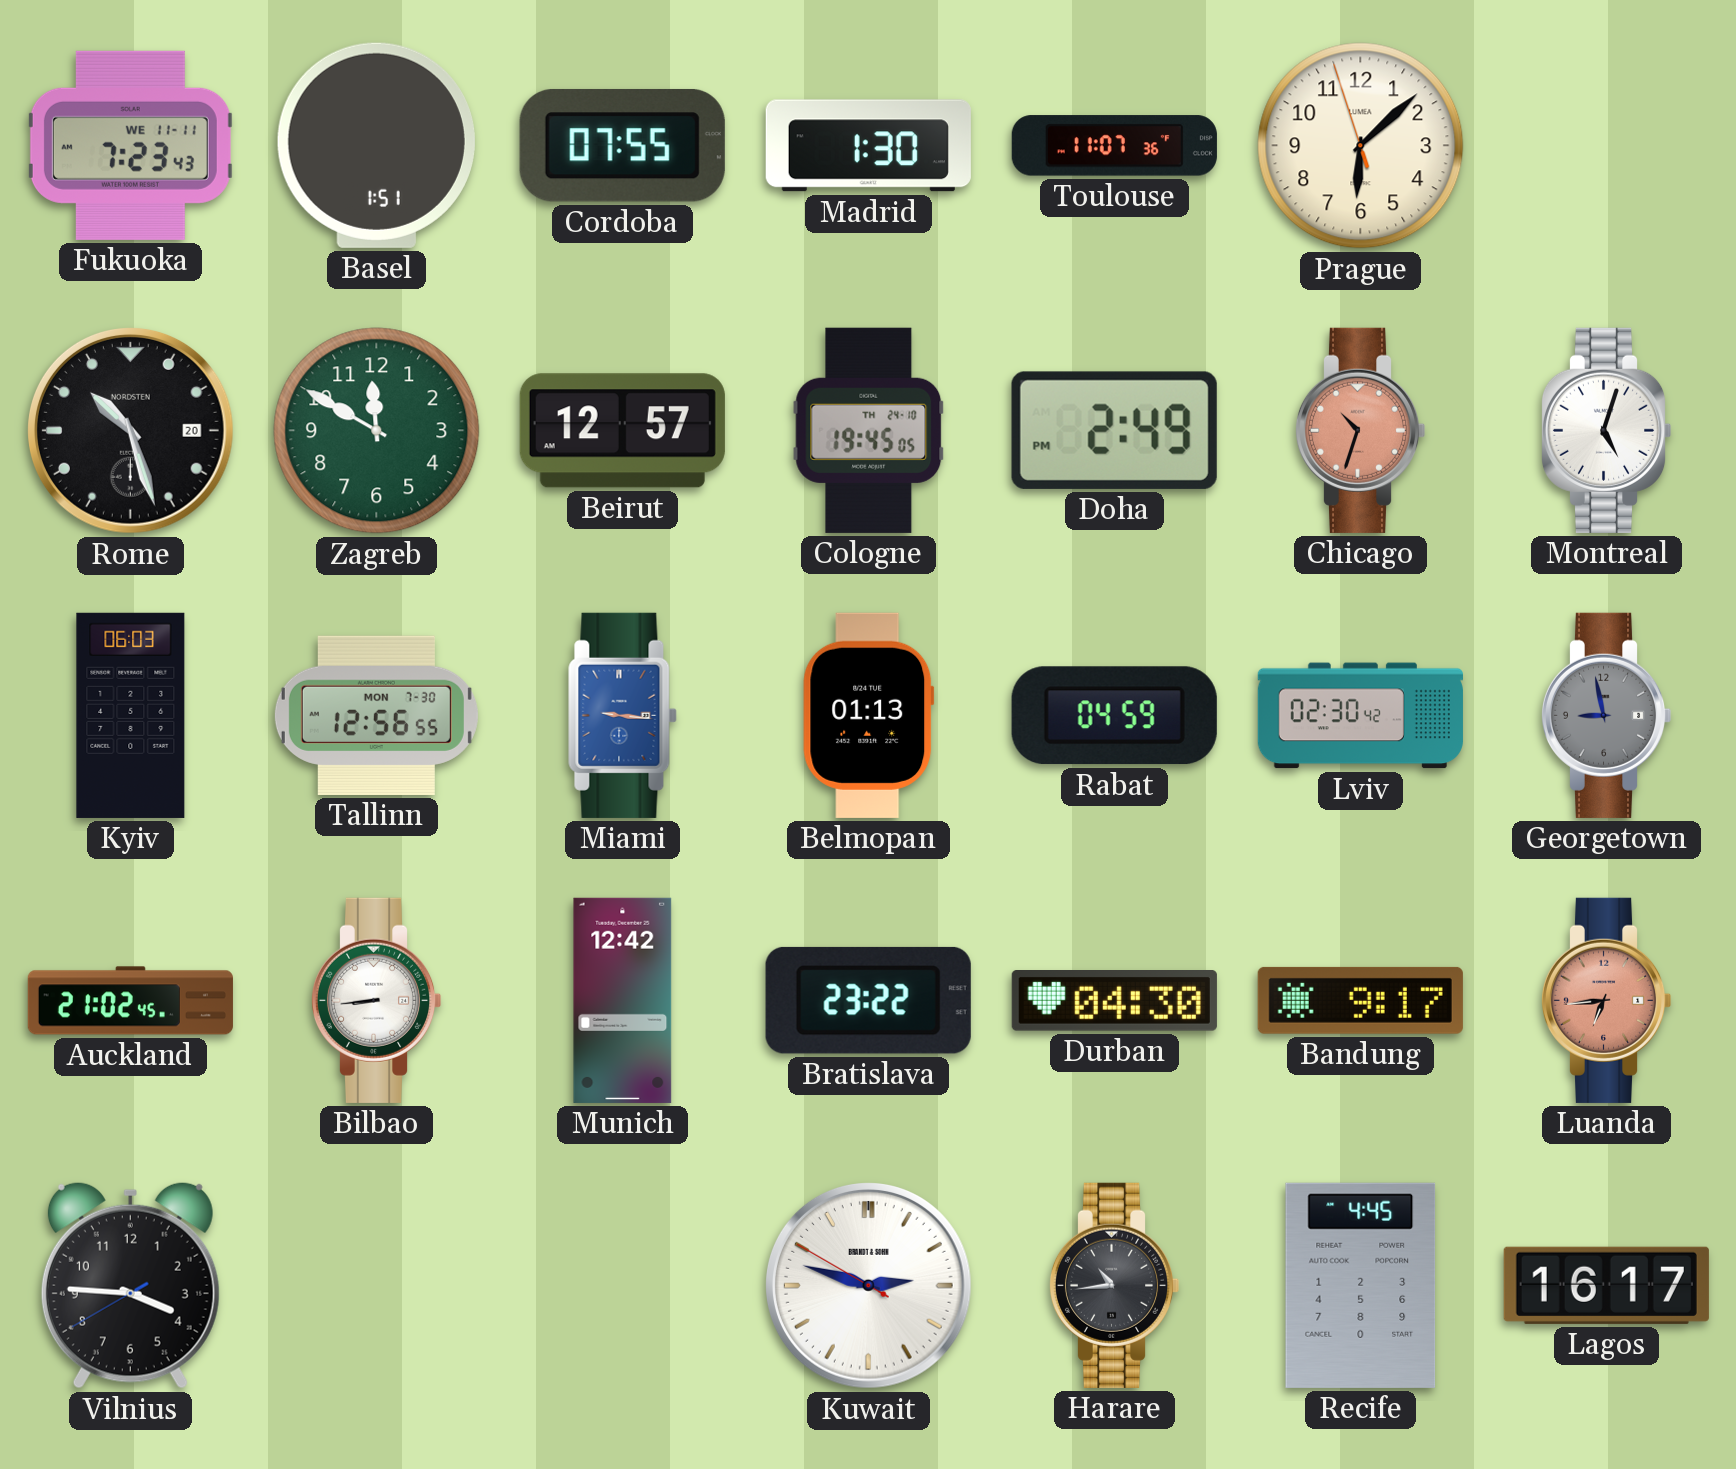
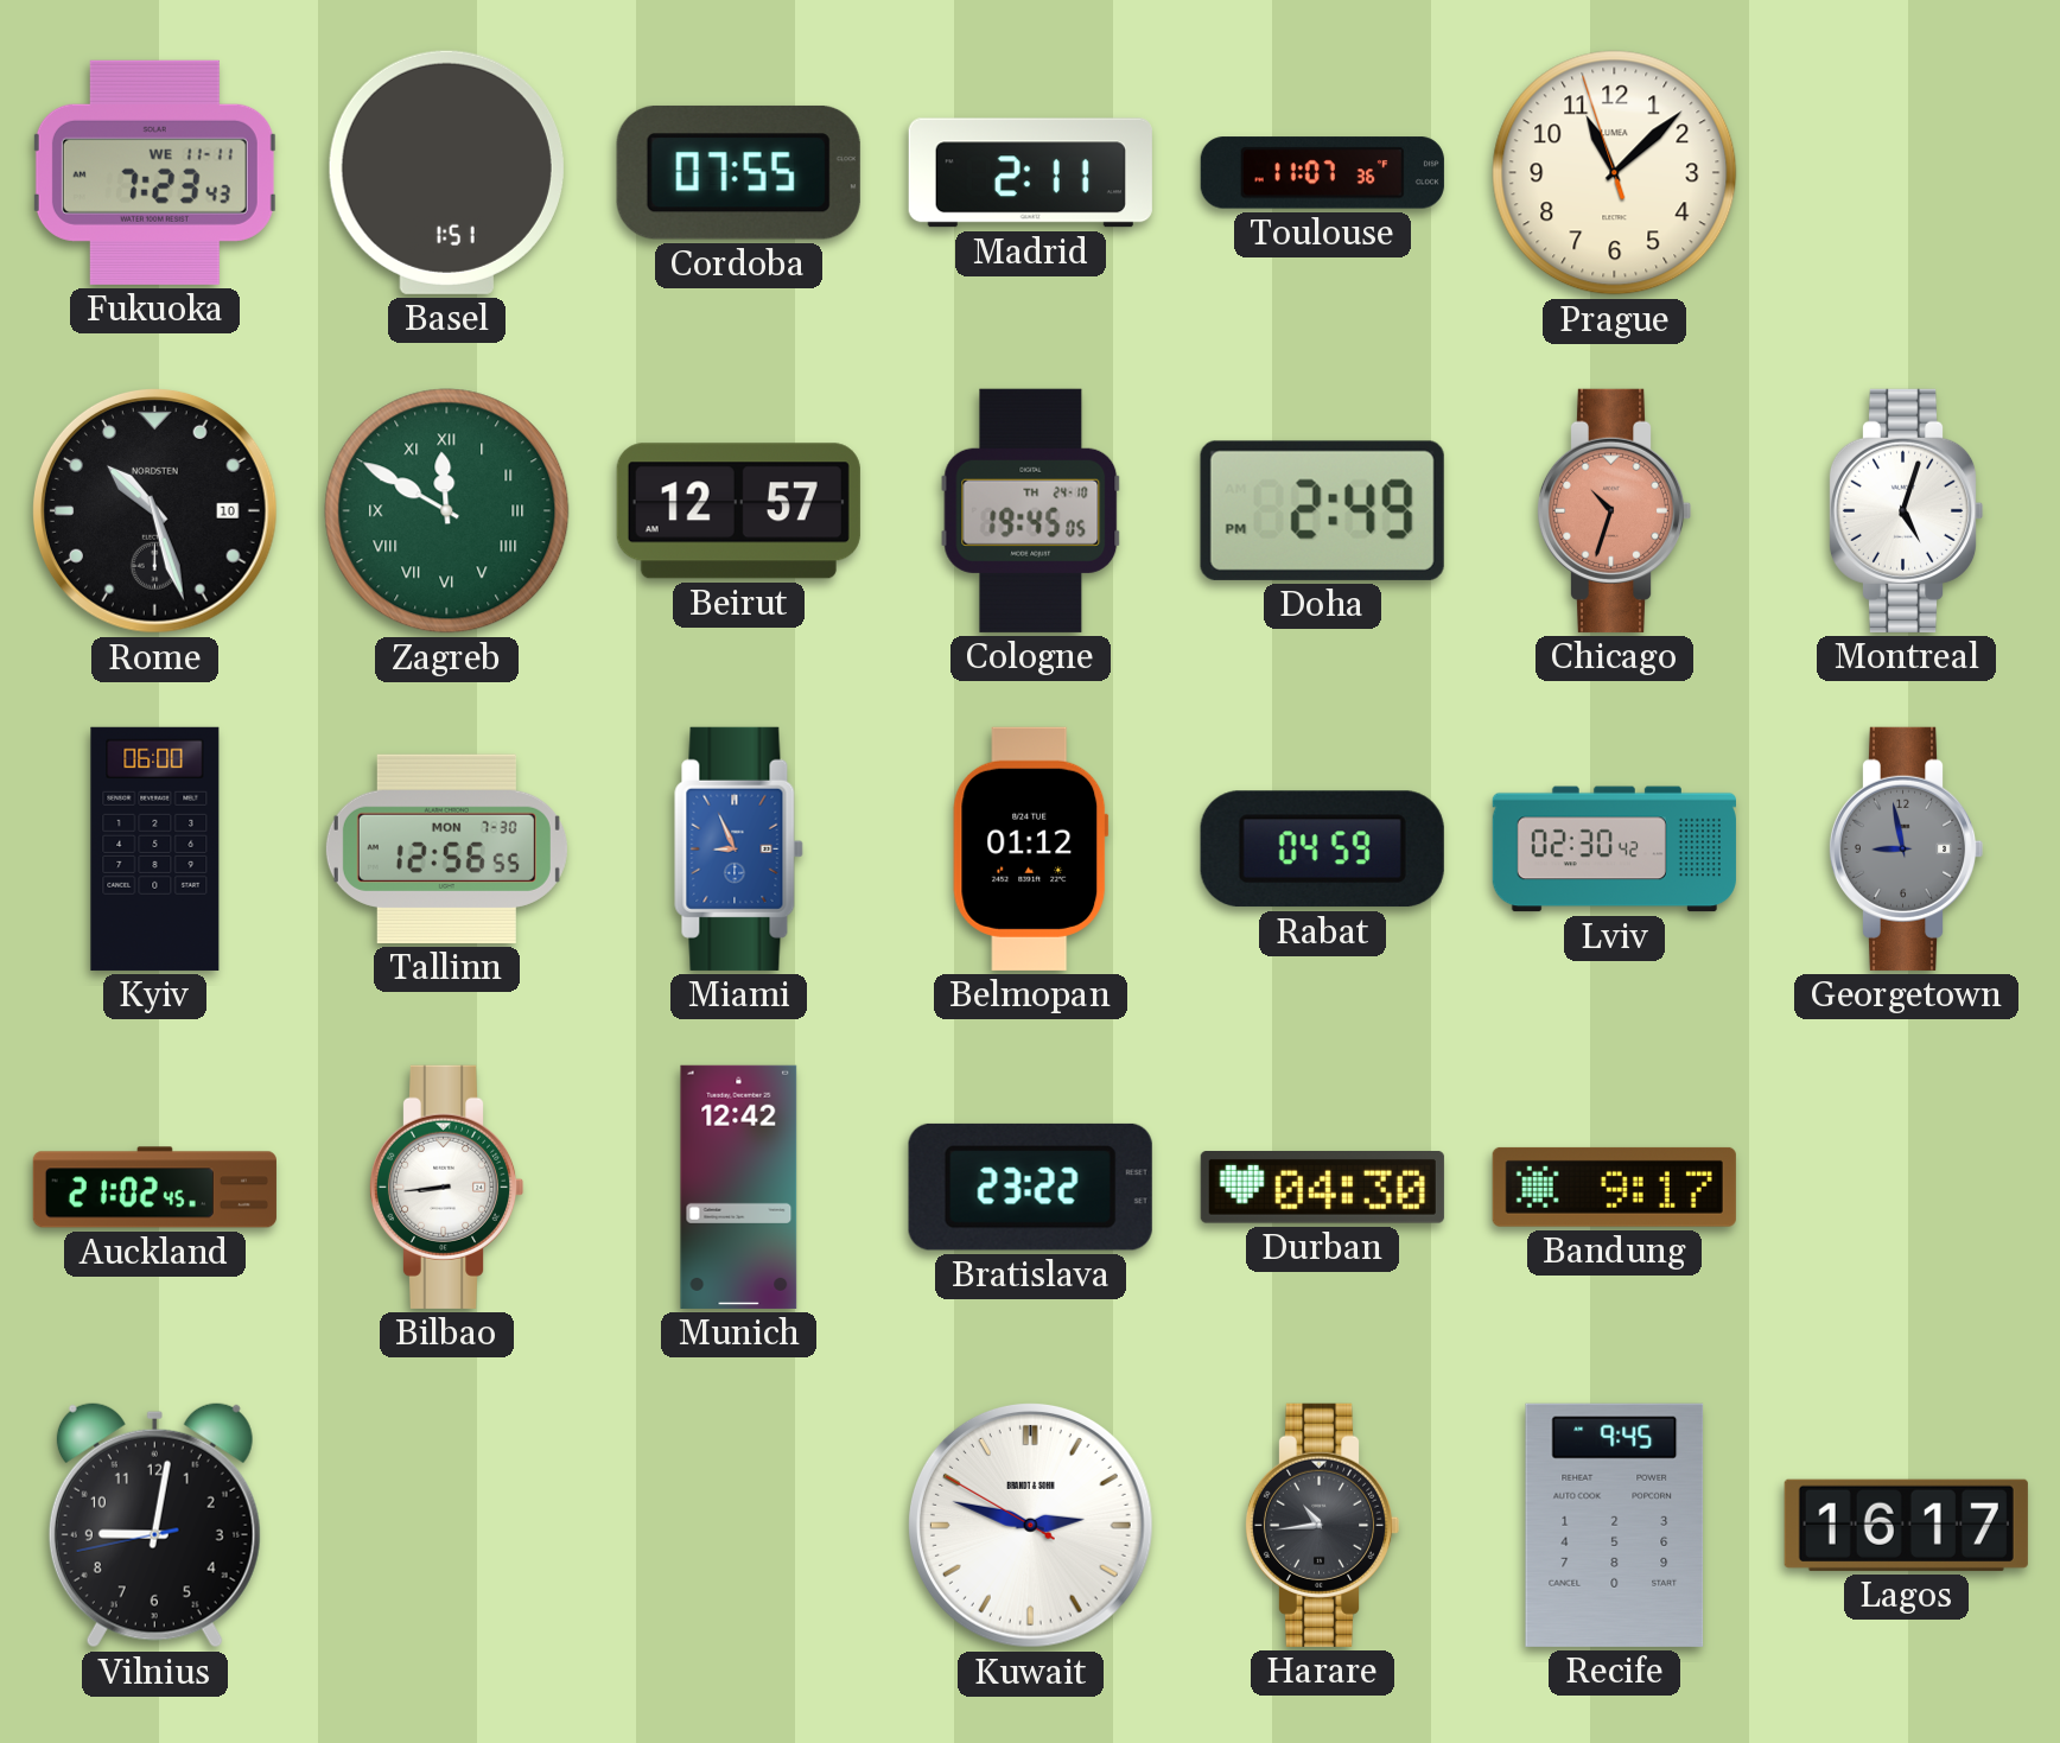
Madrid: 1:30 -> 2:11 (1030, 173)
Prague: 6:07 -> 11:07 (1615, 173)
Rome date: 20 -> 10 (154, 510)
Zagreb numerals: Arabic -> Roman (447, 511)
Kyiv: 06:03 -> 06:00 (155, 848)
Miami: 9:16 -> 8:56 (739, 848)
Belmopan: 01:13 -> 01:12 (1031, 848)
Luanda: 6:44 -> none (1606, 1000)
Vilnius: 3:45 -> 9:01 (154, 1525)
Recife: 4:45 -> 9:45 (1615, 1525)
